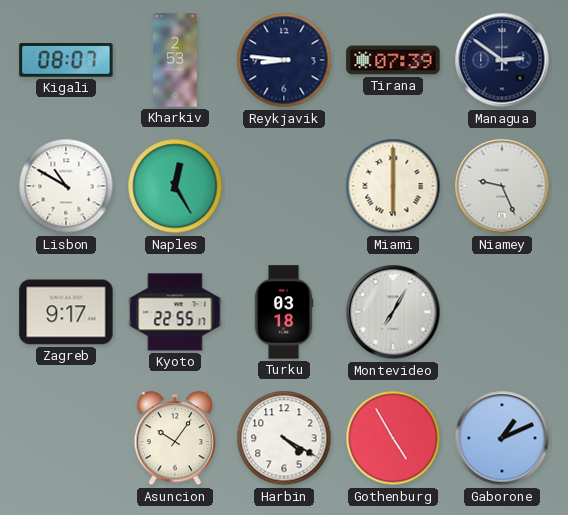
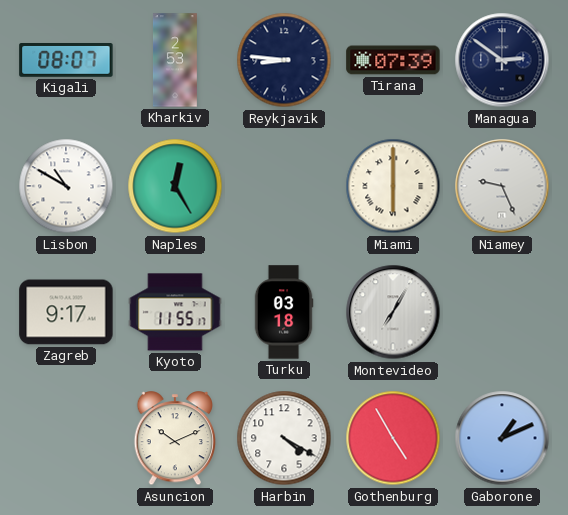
Kyoto: 22:55 -> 11:55 (175, 312)
Asuncion: 10:06 -> 10:11 (175, 439)
